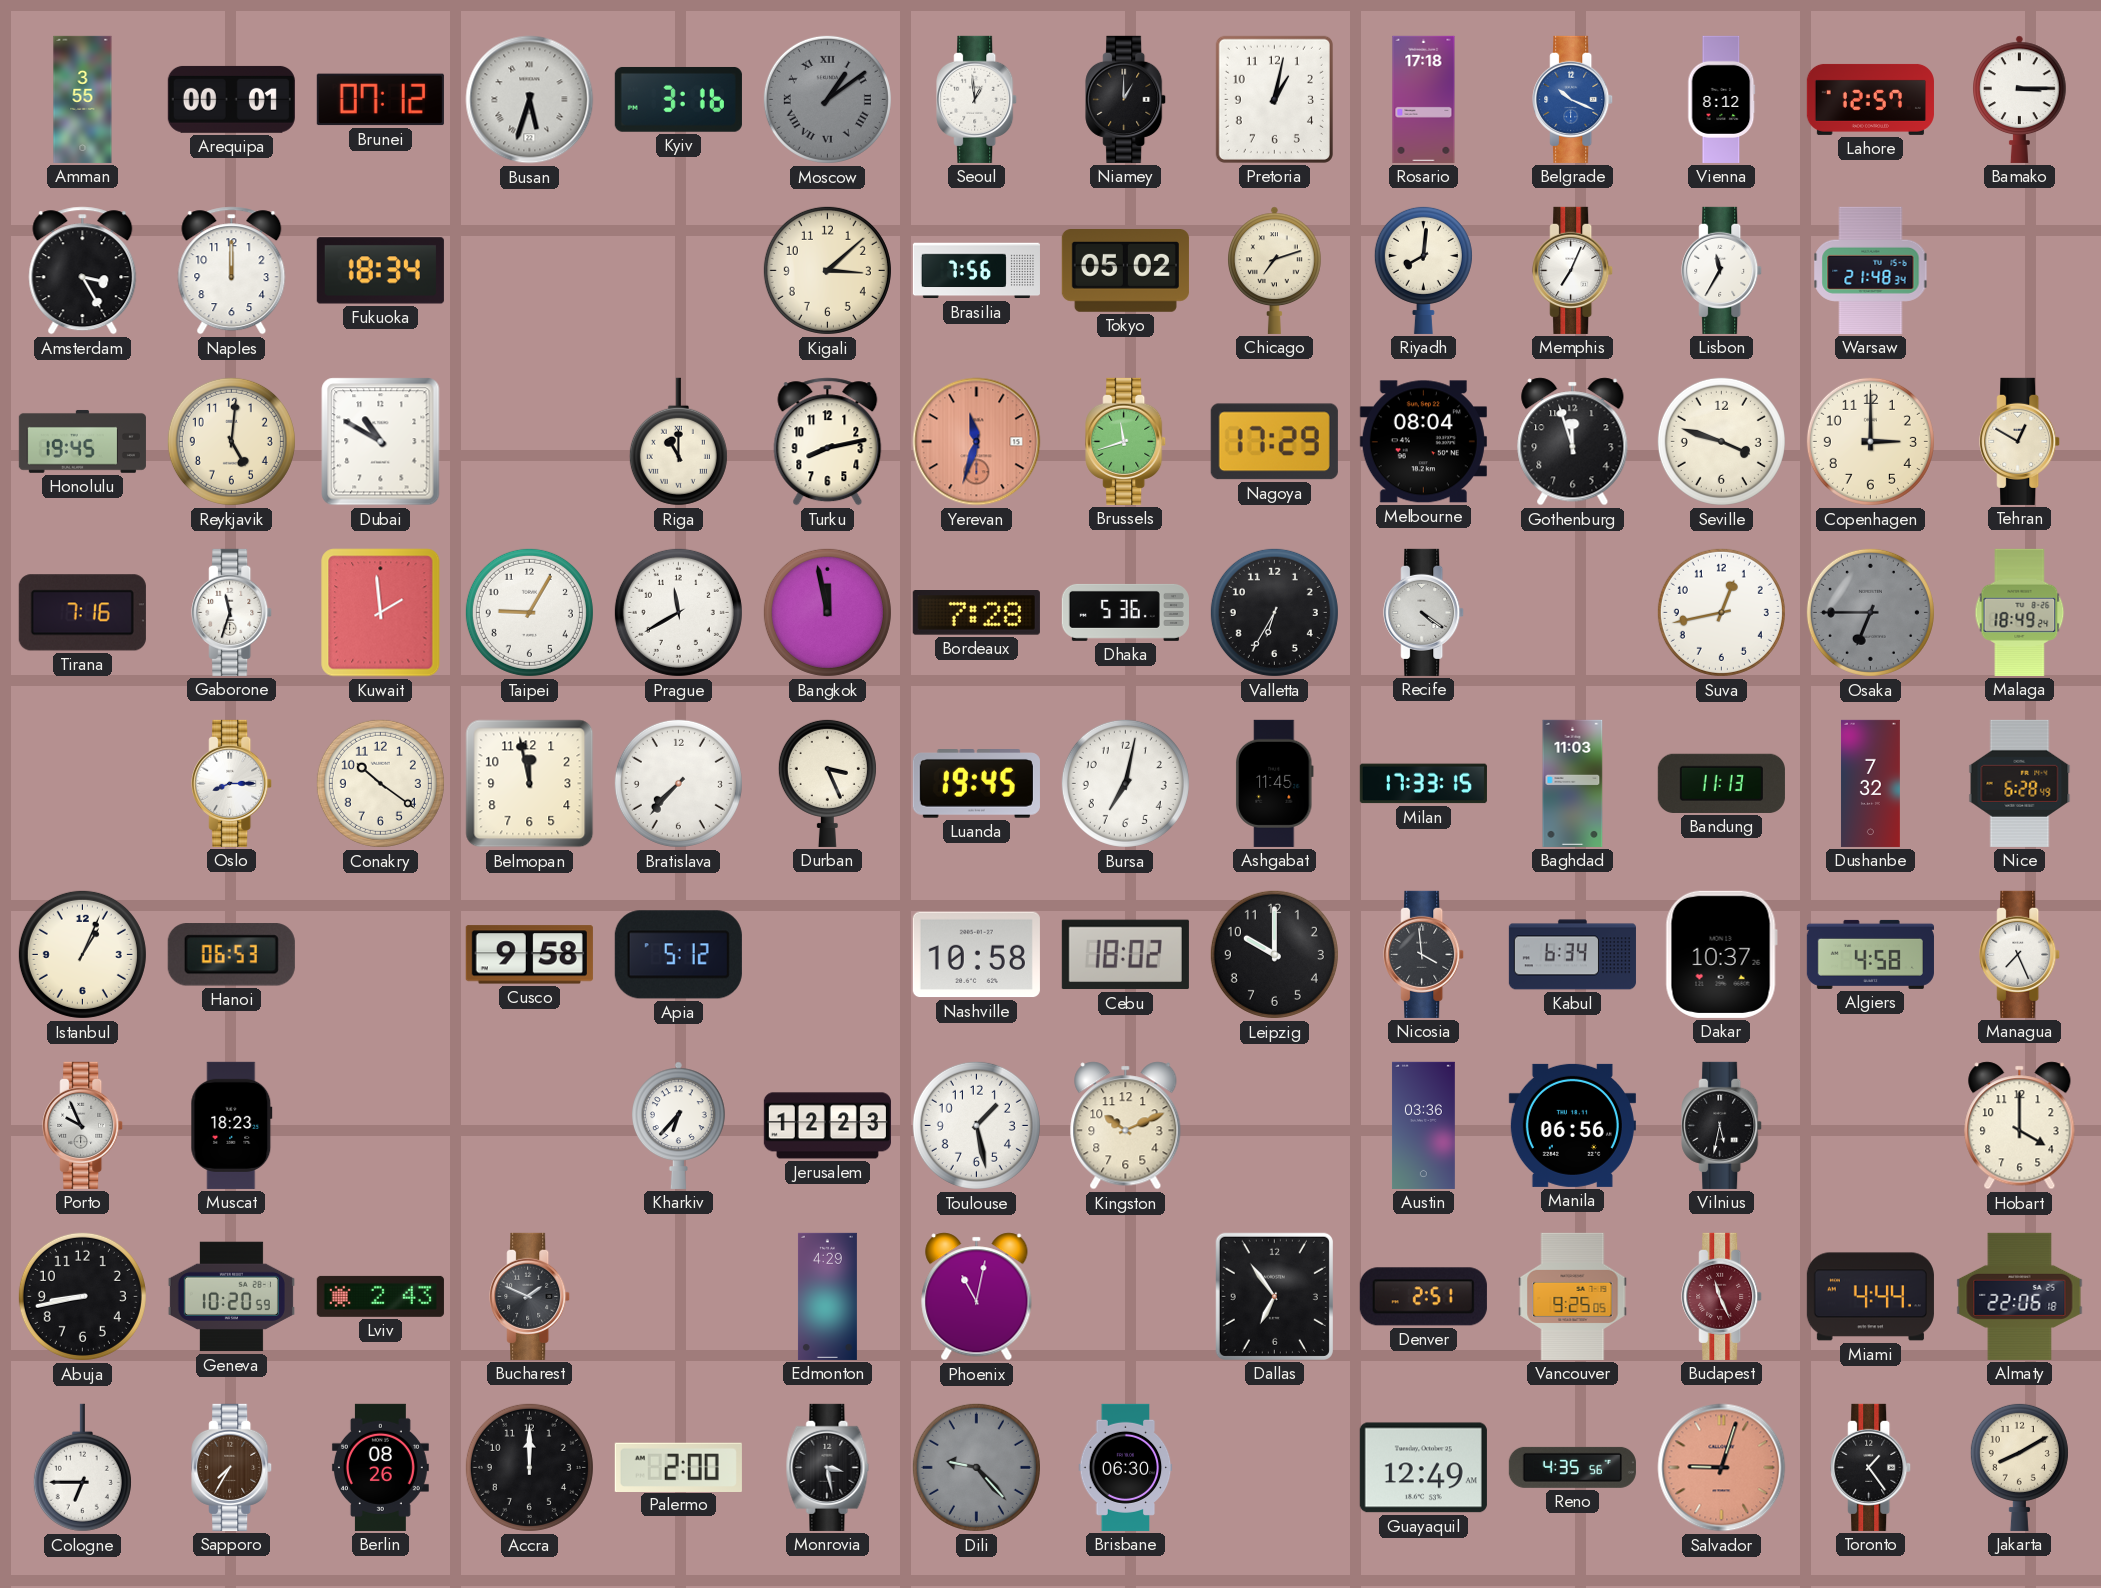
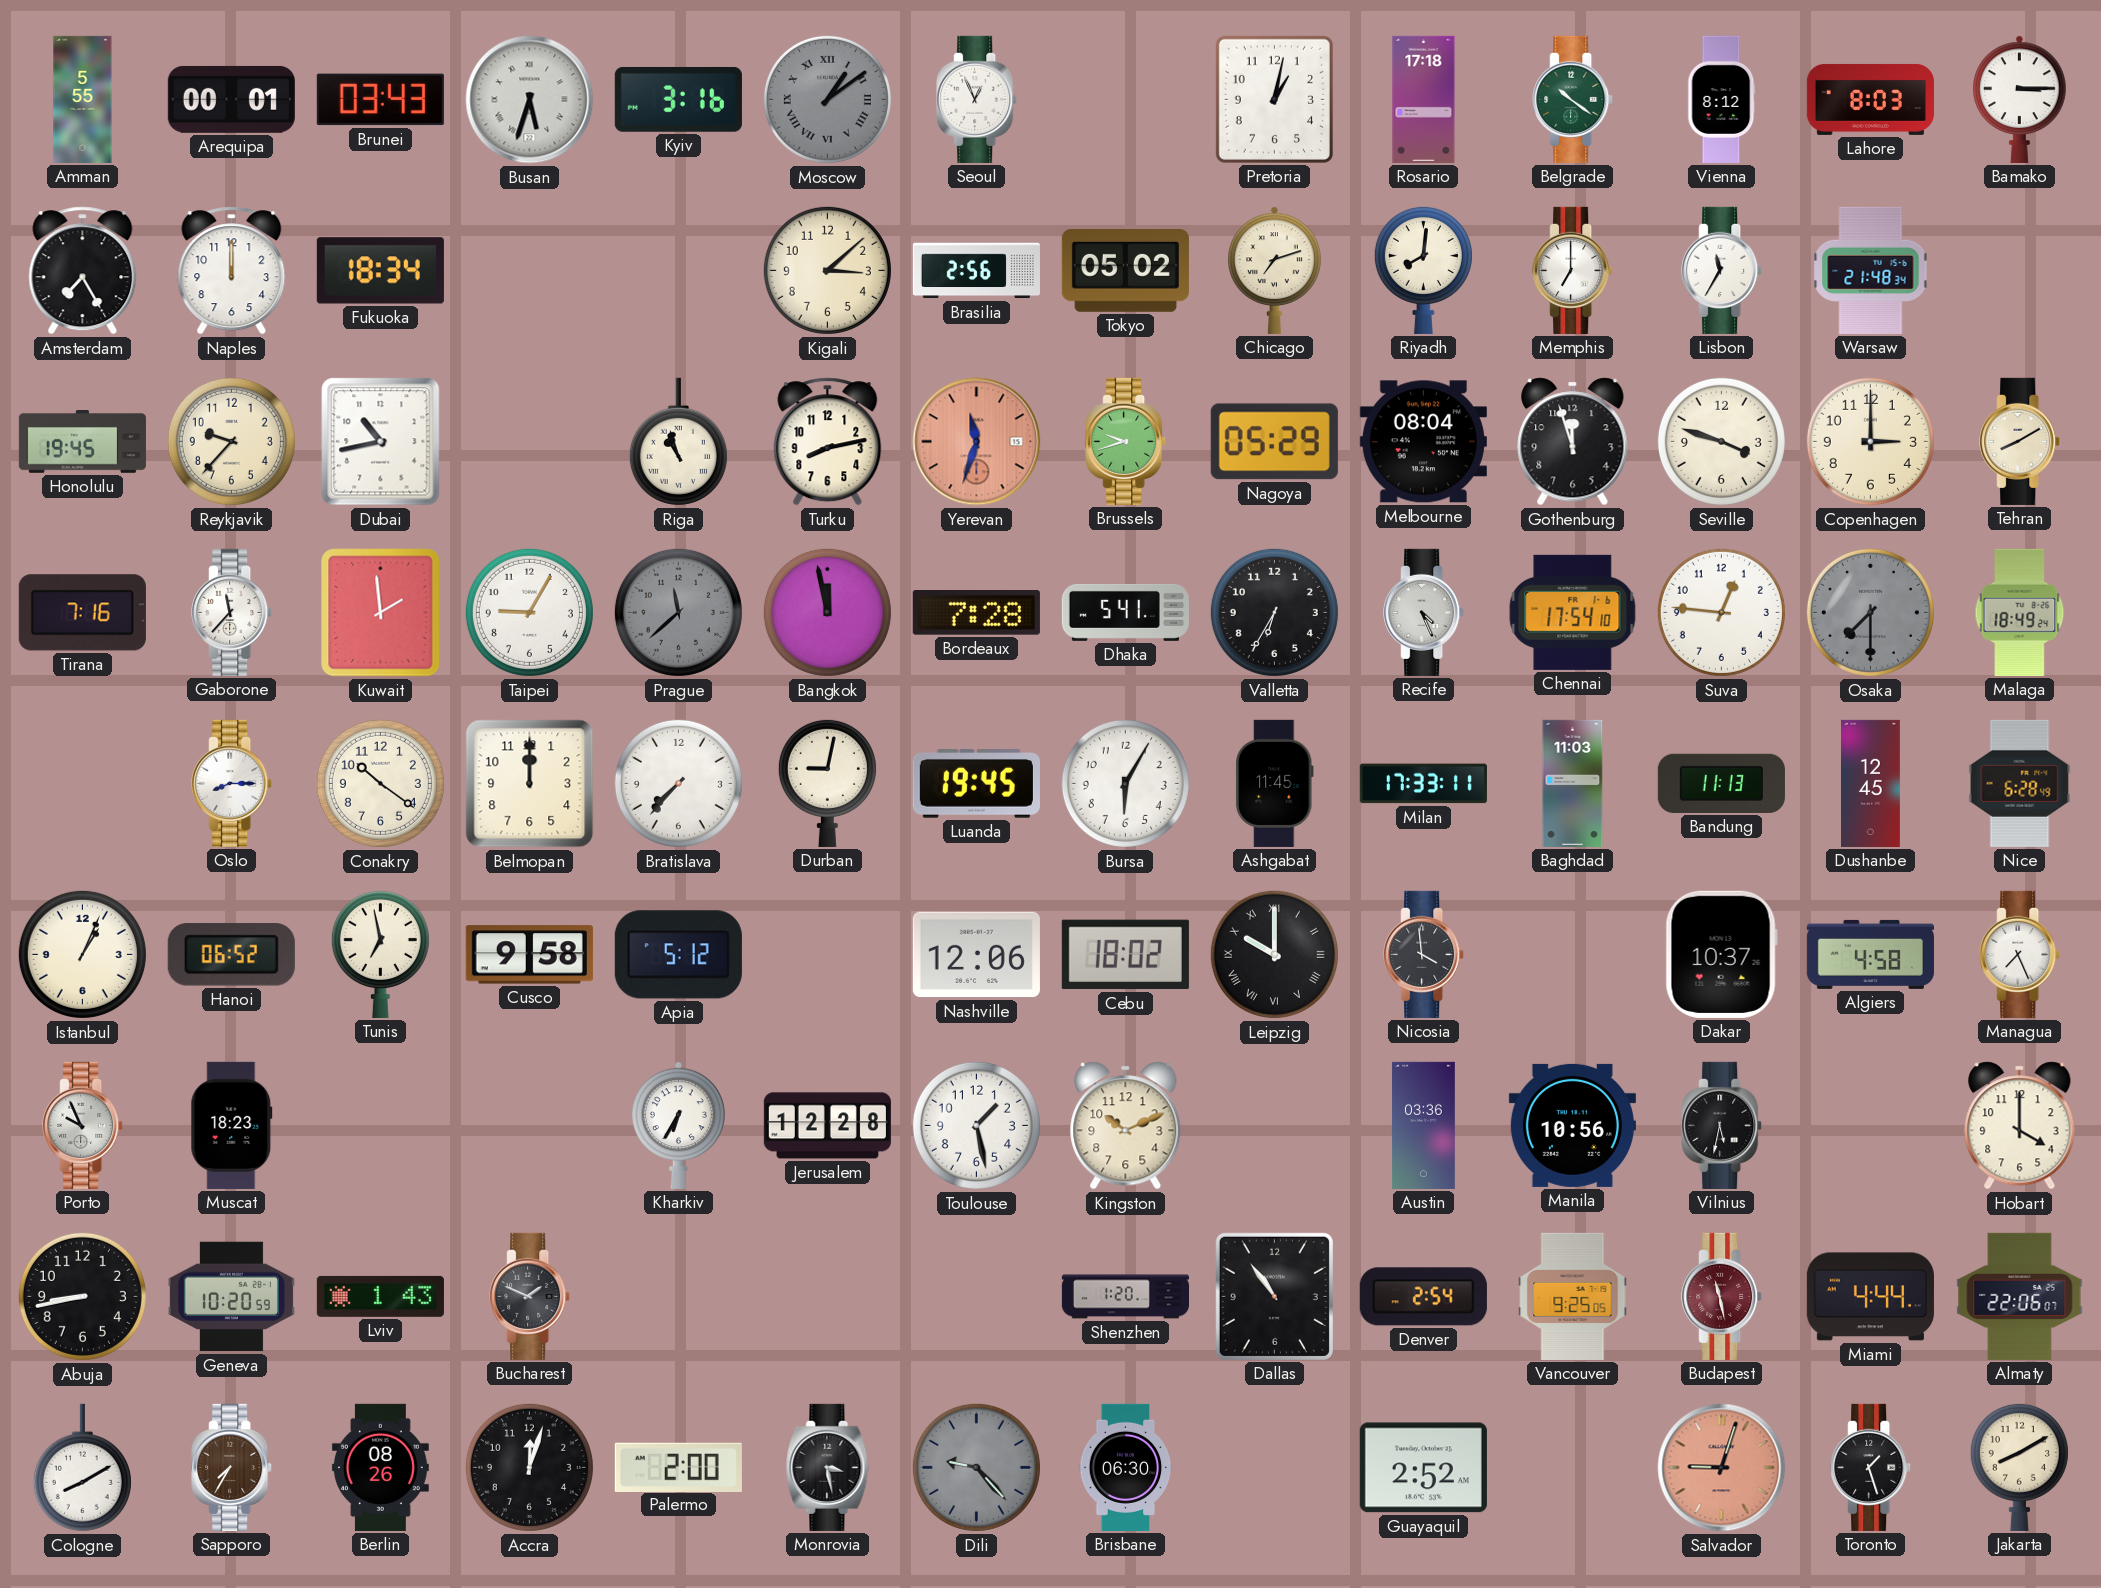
Amman: 3:55 -> 5:55 (83, 99)
Brunei: 07:12 -> 03:43 (380, 100)
Seoul: 12:59 -> 12:56 (977, 99)
Niamey: 1:00 -> none (1126, 99)
Belgrade: 10:19 -> 10:21 (1573, 99)
Belgrade dial: blue -> green (1573, 99)
Lahore: 12:57 -> 8:03 (1870, 99)
Amsterdam: 3:25 -> 7:25 (83, 271)
Brasilia: 7:56 -> 2:56 (976, 271)
Memphis: 7:04 -> 7:00 (1573, 270)
Reykjavik: 5:01 -> 9:37 (231, 441)
Dubai: 10:50 -> 10:43 (381, 442)
Riga: 11:00 -> 10:57 (678, 442)
Brussels: 11:42 -> 9:42 (1126, 441)
Nagoya: 17:29 -> 05:29 (1274, 442)
Tehran: 12:50 -> 8:10 (2020, 441)
Gaborone: 11:33 -> 11:37 (232, 612)
Prague: 11:40 -> 11:38 (678, 612)
Prague dial: white -> grey (678, 612)
Dhaka: 5:36 -> 5:41 (1125, 612)
Recife: 4:21 -> 4:26 (1424, 612)
Chennai: none -> 17:54 (1573, 612)
Suva: 12:43 -> 12:46 (1721, 612)
Osaka: 6:45 -> 7:30 (1870, 612)
Belmopan: 11:58 -> 12:00 (530, 784)
Durban: 3:26 -> 9:02 (827, 783)
Bursa: 7:02 -> 6:05 (1125, 783)
Milan: 17:33:15 -> 17:33:11 (1423, 784)
Dushanbe: 7:32 -> 12:45 (1870, 783)
Hanoi: 06:53 -> 06:52 (231, 955)
Tunis: none -> 6:58 (380, 954)
Nashville: 10:58 -> 12:06 (976, 955)
Leipzig numerals: Arabic -> Roman (1274, 954)
Kabul: 6:34 -> none (1572, 955)
Kharkiv: 6:37 -> 6:35 (679, 1125)
Jerusalem: 12:23 -> 12:28 (827, 1126)
Manila: 06:56 -> 10:56 (1572, 1125)
Lviv: 2:43 -> 1:43 (380, 1296)
Edmonton: 4:29 -> none (827, 1296)
Phoenix: 11:02 -> none (977, 1297)
Shenzhen: none -> 1:20 (1125, 1297)
Dallas: 6:54 -> 10:54 (1274, 1296)
Denver: 2:51 -> 2:54 (1423, 1297)
Budapest: 11:26 -> 11:28 (1722, 1296)
Almaty: 22:06:18 -> 22:06:07 (2020, 1296)
Cologne: 6:45 -> 8:10 (82, 1468)
Accra: 12:00 -> 12:03 (529, 1467)
Guayaquil: 12:49 -> 2:52 (1423, 1468)
Reno: 4:35 -> none (1572, 1467)
Toronto: 1:24 -> 1:27 (1871, 1467)
